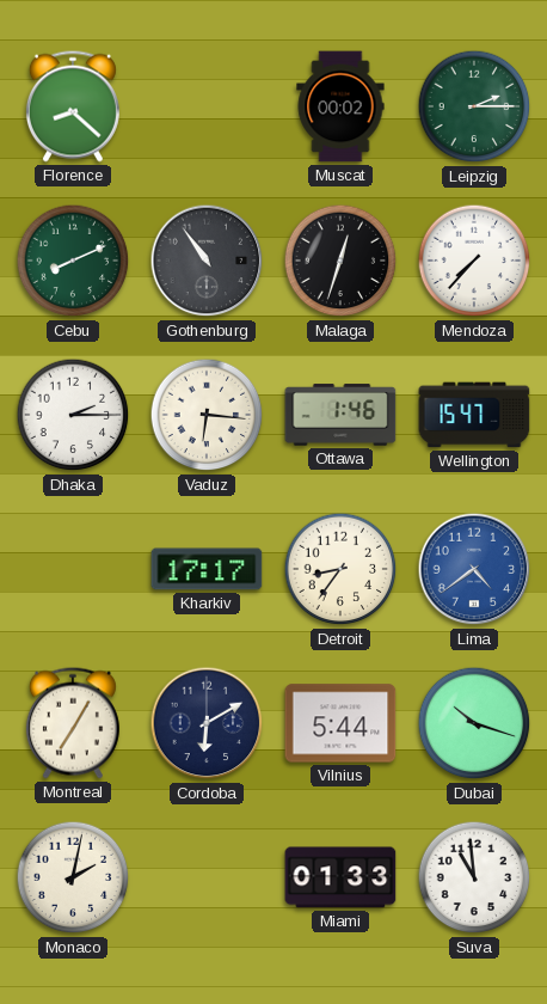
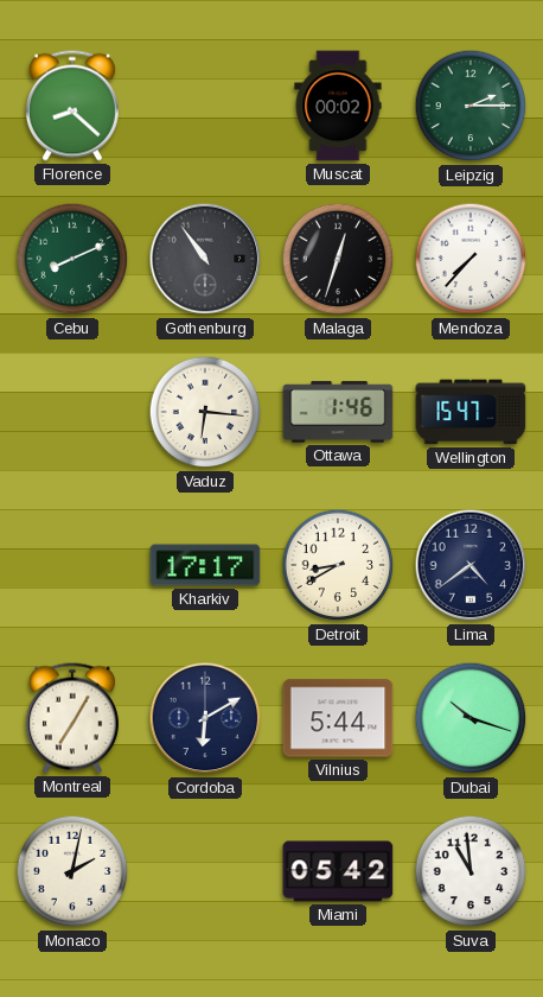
Dhaka: 2:15 -> none (73, 415)
Detroit: 8:36 -> 8:40 (338, 565)
Lima dial: blue -> navy (471, 565)
Miami: 01:33 -> 05:42 (338, 871)
